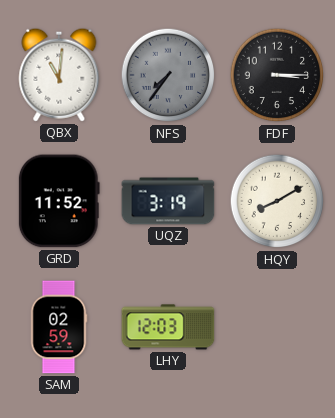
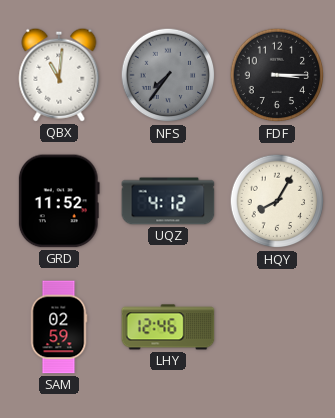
UQZ: 3:19 -> 4:12 (168, 201)
HQY: 8:10 -> 8:05 (277, 201)
LHY: 12:03 -> 12:46 (168, 327)
